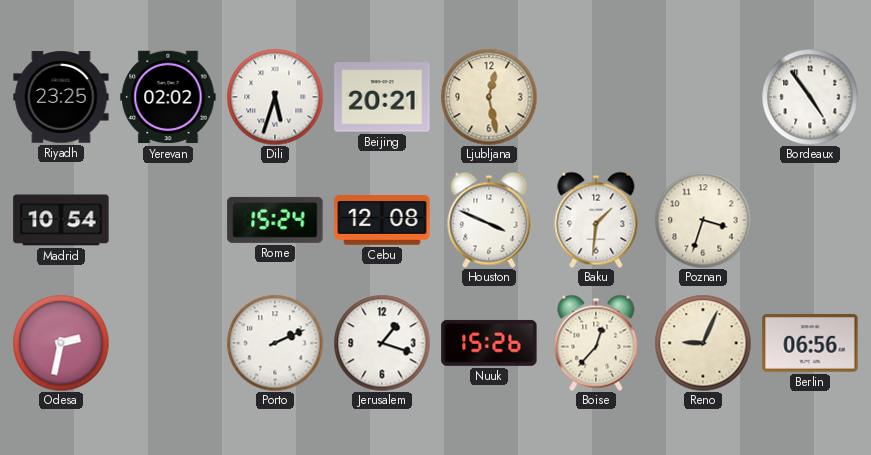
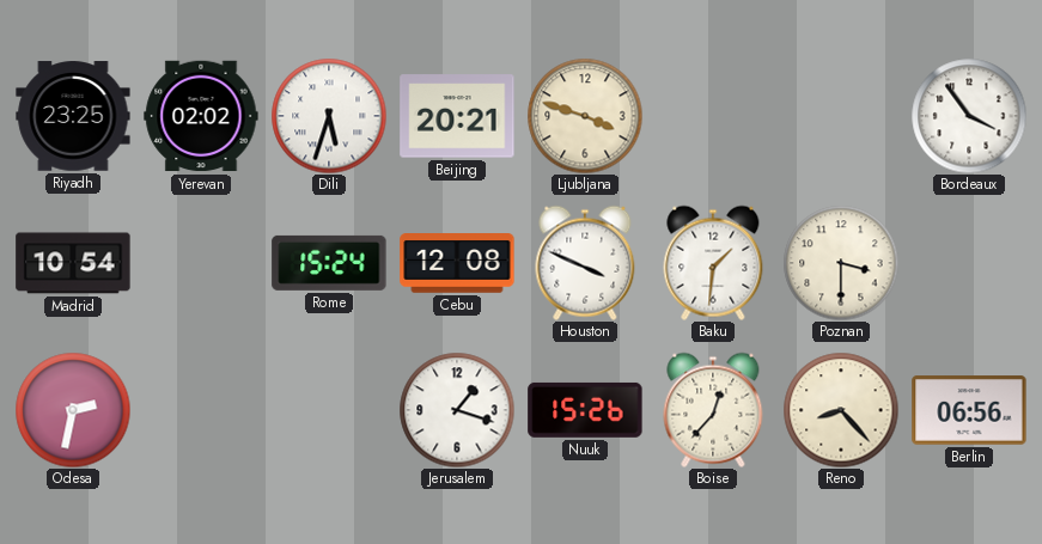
Ljubljana: 12:28 -> 3:48 (585, 116)
Bordeaux: 4:54 -> 3:54 (969, 116)
Poznan: 3:33 -> 3:30 (841, 263)
Porto: 2:11 -> none (275, 343)
Reno: 9:04 -> 8:23 (841, 410)
